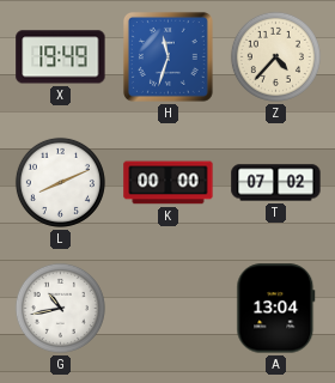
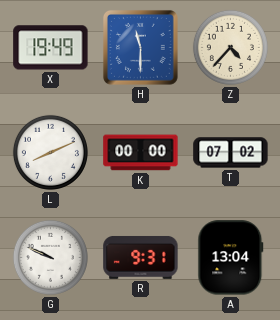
H: 11:33 -> 11:30 (140, 47)
G: 10:43 -> 9:49 (50, 257)
R: none -> 9:31 (141, 257)
